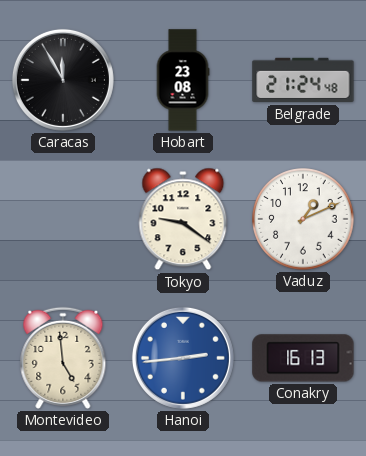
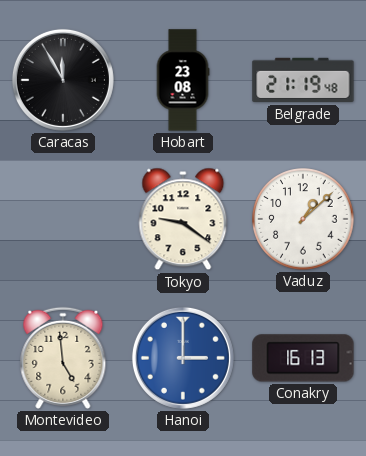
Belgrade: 21:24 -> 21:19 (303, 80)
Vaduz: 1:11 -> 1:08 (303, 219)
Hanoi: 2:44 -> 3:00 (183, 358)
